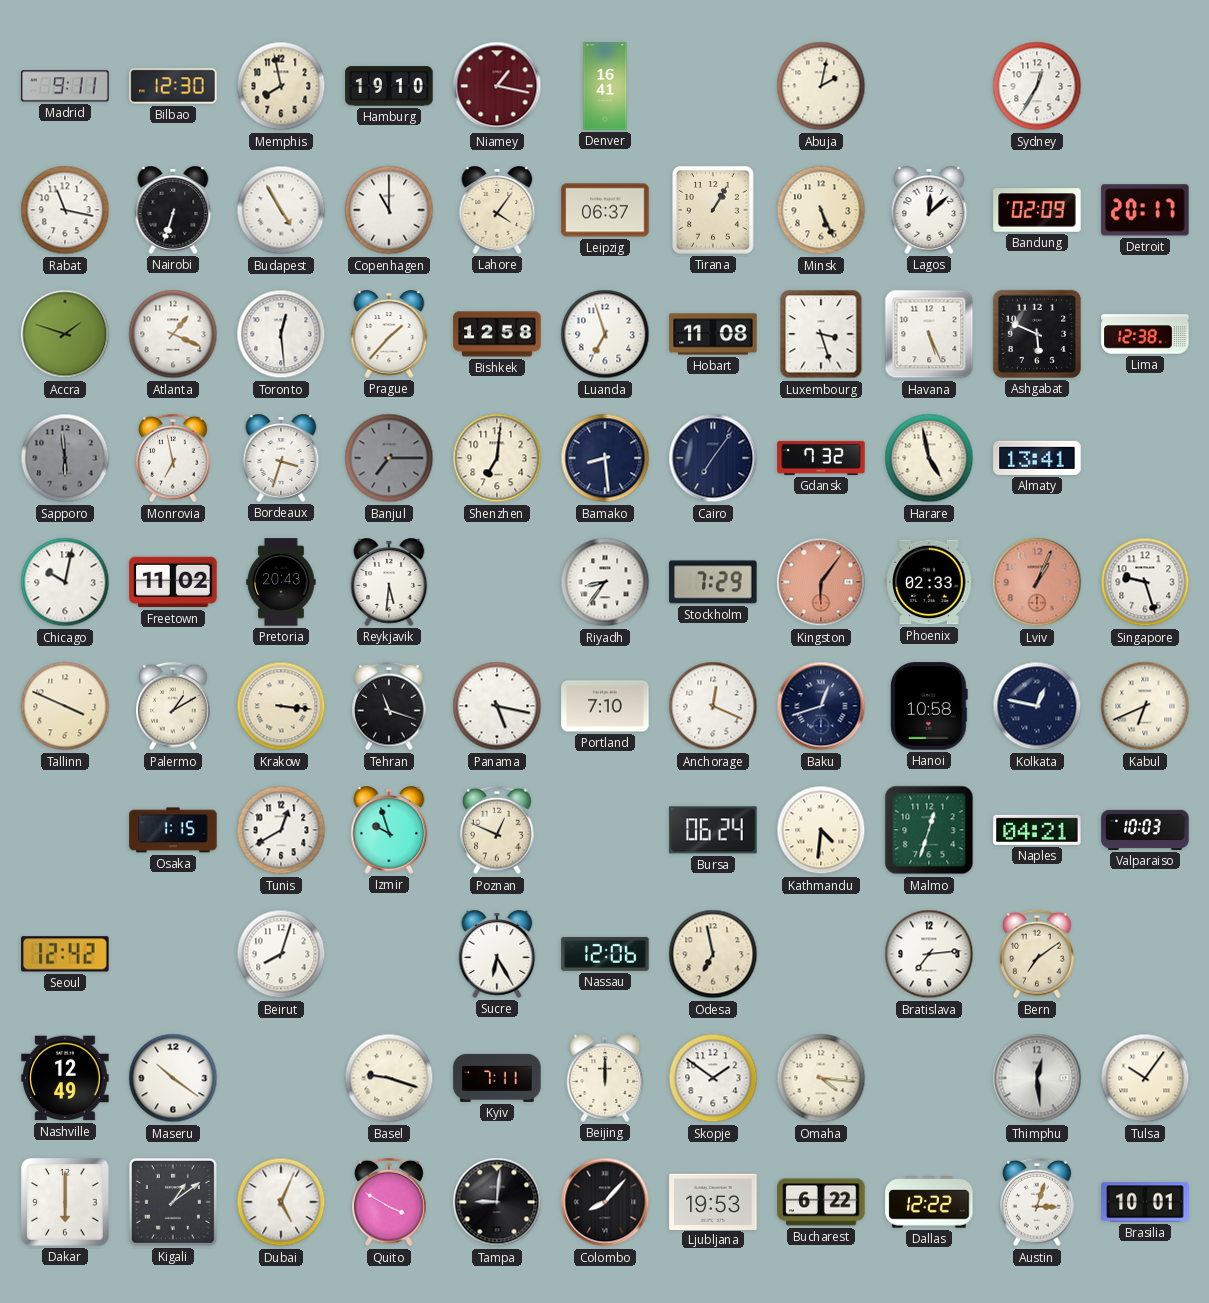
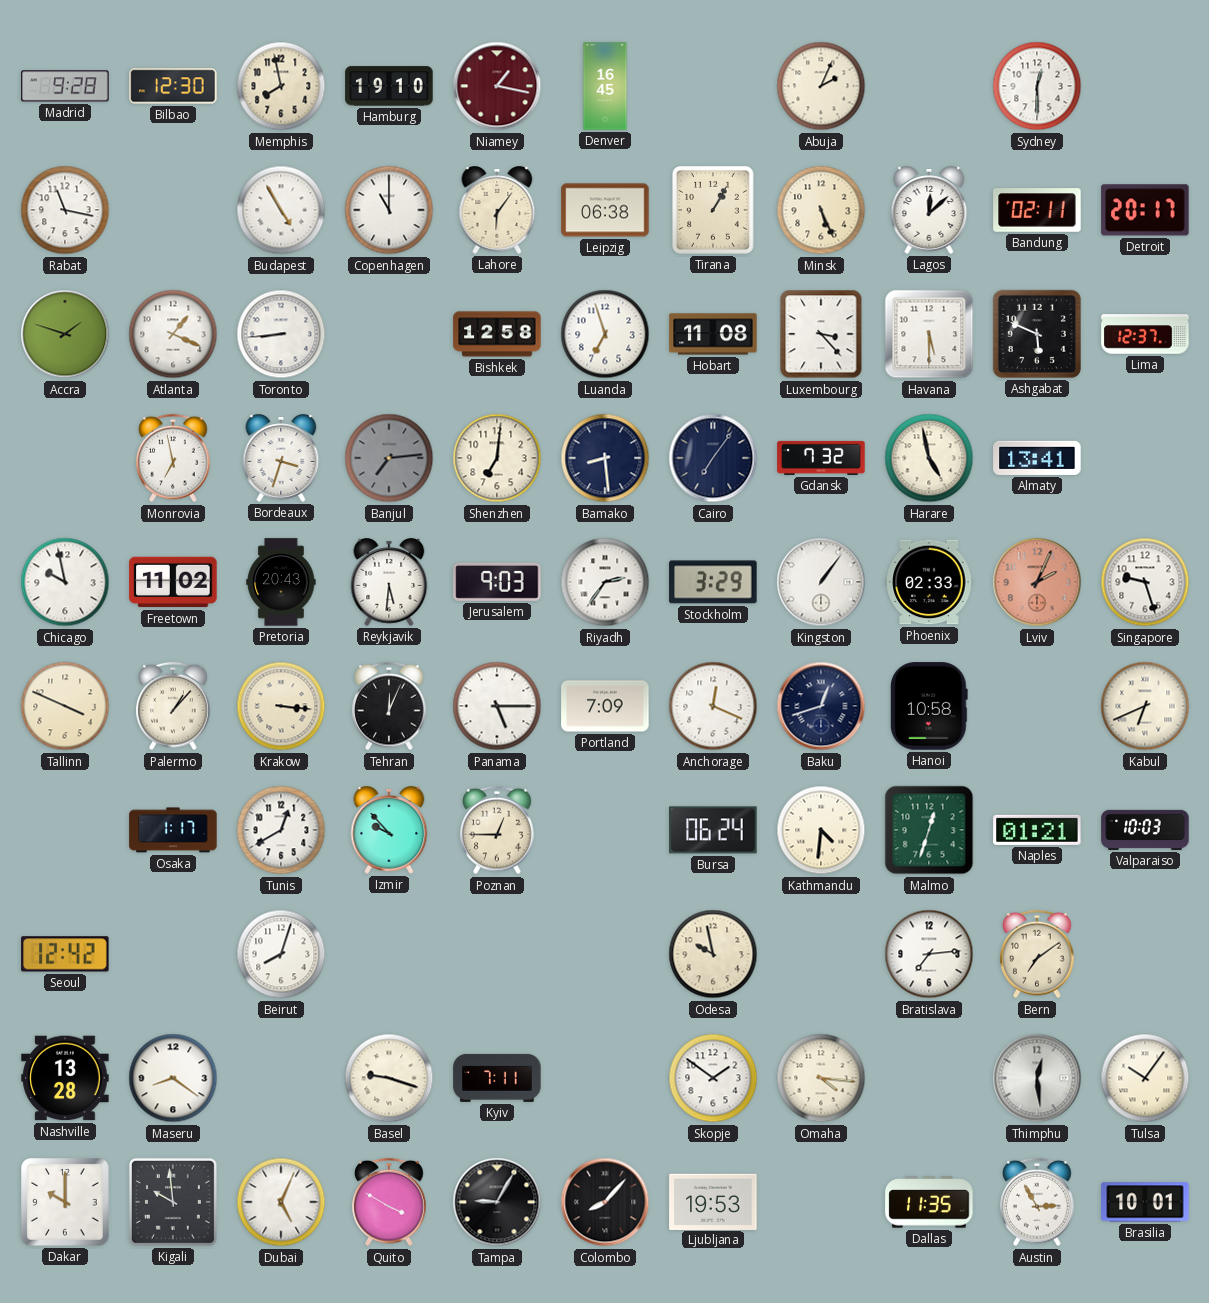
Madrid: 9:11 -> 9:28 (65, 86)
Denver: 16:41 -> 16:45 (605, 86)
Abuja: 2:02 -> 2:04 (821, 86)
Sydney: 12:35 -> 12:30 (1037, 86)
Nairobi: 6:33 -> none (173, 210)
Lahore: 4:06 -> 6:06 (497, 210)
Leipzig: 06:37 -> 06:38 (605, 210)
Bandung: 02:09 -> 02:11 (1037, 210)
Toronto: 12:29 -> 8:44 (281, 334)
Prague: 1:37 -> none (389, 334)
Luxembourg: 3:27 -> 3:23 (821, 334)
Havana: 5:26 -> 5:30 (929, 334)
Lima: 12:38 -> 12:37 (1145, 334)
Sapporo: 5:59 -> none (65, 458)
Banjul: 7:15 -> 7:14 (389, 458)
Chicago: 10:02 -> 9:58 (65, 582)
Jerusalem: none -> 9:03 (497, 582)
Riyadh: 8:36 -> 2:36 (605, 582)
Stockholm: 7:29 -> 3:29 (713, 582)
Kingston: 6:06 -> 1:06 (821, 582)
Kingston dial: salmon -> white (821, 582)
Lviv: 1:04 -> 2:04 (1037, 582)
Palermo: 1:10 -> 1:07 (173, 706)
Tehran: 11:18 -> 12:04 (389, 706)
Panama: 5:17 -> 5:15 (497, 706)
Portland: 7:10 -> 7:09 (605, 706)
Kolkata: 12:47 -> none (1037, 706)
Osaka: 1:15 -> 1:17 (173, 830)
Izmir: 9:57 -> 9:53 (389, 830)
Poznan: 12:49 -> 12:45 (497, 830)
Naples: 04:21 -> 01:21 (1037, 830)
Sucre: 6:25 -> none (497, 954)
Nassau: 12:06 -> none (605, 954)
Odesa: 6:58 -> 9:58 (713, 954)
Nashville: 12:49 -> 13:28 (65, 1078)
Maseru: 10:21 -> 8:21 (173, 1078)
Beijing: 12:00 -> none (605, 1078)
Dakar: 6:00 -> 10:00 (65, 1202)
Kigali: 1:09 -> 9:59 (173, 1202)
Tampa: 9:01 -> 9:05 (497, 1202)
Bucharest: 6:22 -> none (821, 1202)
Dallas: 12:22 -> 11:35 (929, 1202)
Austin: 3:03 -> 2:55 (1037, 1202)
